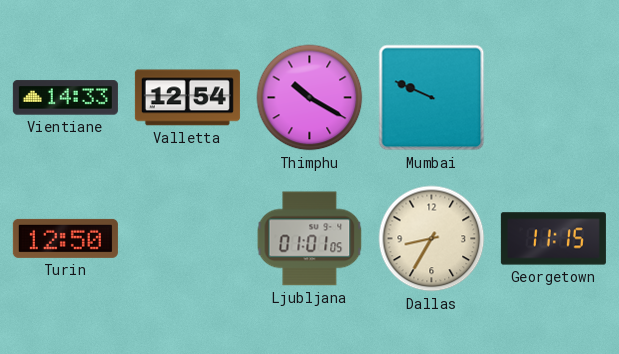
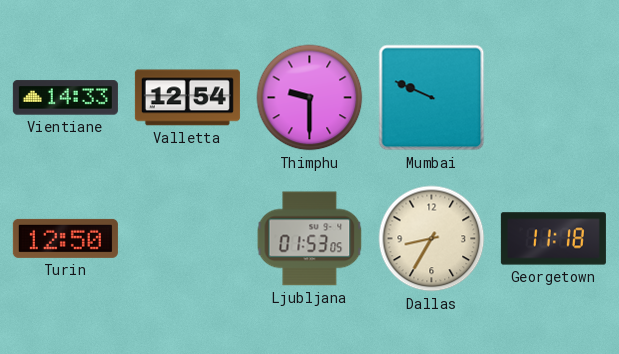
Thimphu: 10:20 -> 9:30 (310, 98)
Ljubljana: 01:01 -> 01:53 (310, 239)
Georgetown: 11:15 -> 11:18 (553, 239)
